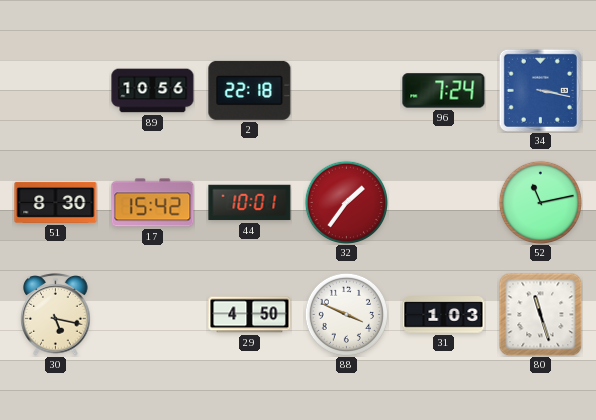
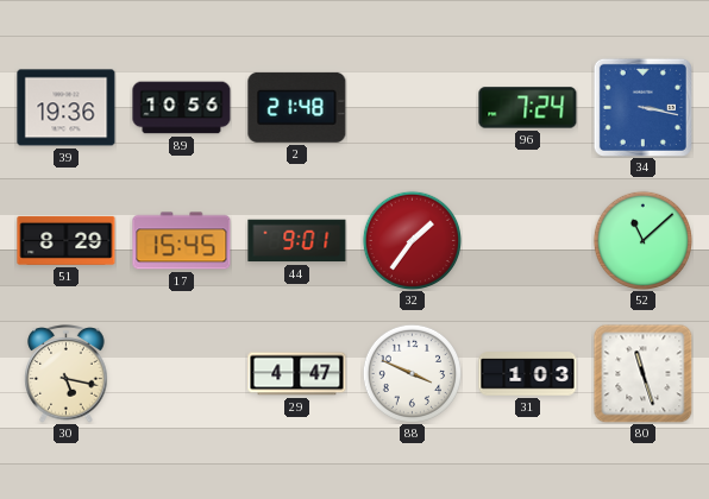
39: none -> 19:36 (67, 108)
2: 22:18 -> 21:48 (297, 107)
51: 8:30 -> 8:29 (67, 240)
17: 15:42 -> 15:45 (182, 241)
44: 10:01 -> 9:01 (297, 241)
52: 11:13 -> 11:08 (642, 240)
29: 4:50 -> 4:47 (297, 374)
